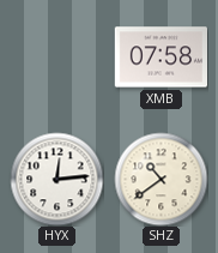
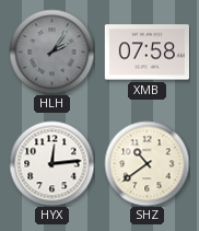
HLH: none -> 2:06 (51, 51)
